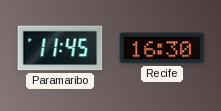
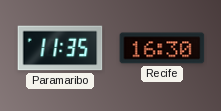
Paramaribo: 11:45 -> 11:35 (60, 48)
